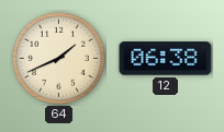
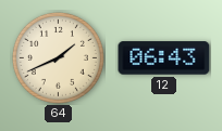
12: 06:38 -> 06:43 (164, 58)
